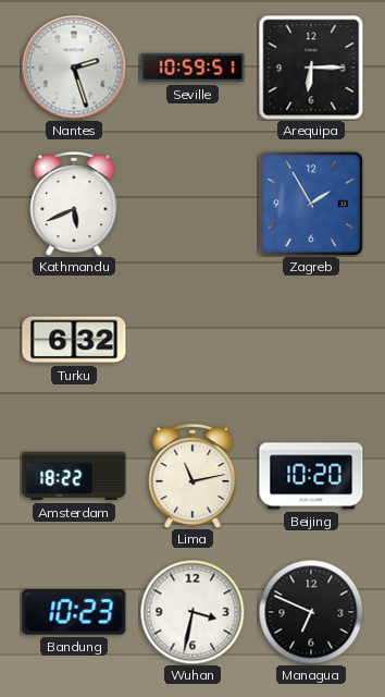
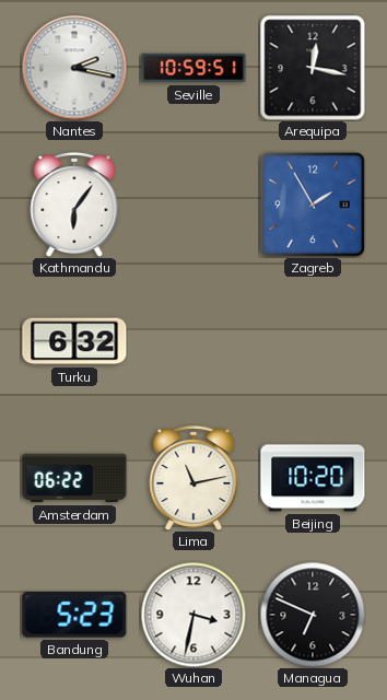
Nantes: 2:27 -> 2:17 (74, 68)
Arequipa: 6:15 -> 12:17 (313, 68)
Kathmandu: 5:41 -> 6:06 (74, 205)
Amsterdam: 18:22 -> 06:22 (74, 478)
Bandung: 10:23 -> 5:23 (74, 615)
